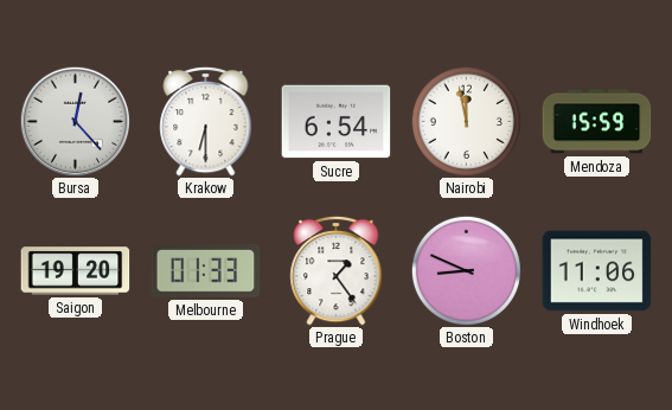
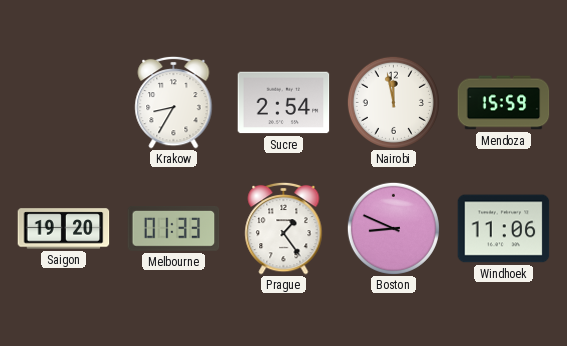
Bursa: 12:23 -> none (75, 121)
Krakow: 6:30 -> 8:35 (174, 102)
Sucre: 6:54 -> 2:54 (284, 103)
